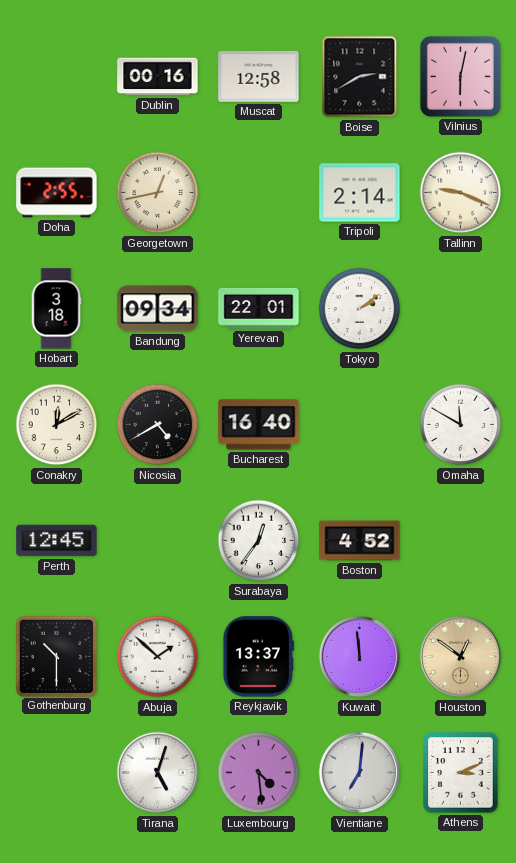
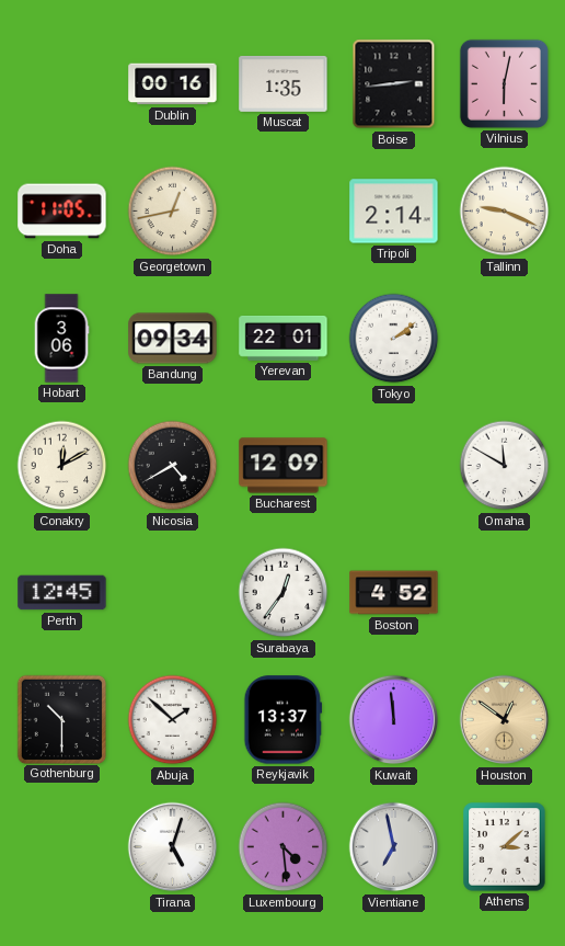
Muscat: 12:58 -> 1:35 (284, 83)
Boise: 2:40 -> 2:44 (394, 84)
Doha: 2:55 -> 11:05 (62, 212)
Hobart: 3:18 -> 3:06 (61, 339)
Bucharest: 16:40 -> 12:09 (284, 466)
Vientiane: 7:01 -> 6:58 (394, 847)
Athens: 3:11 -> 3:08 (505, 847)
